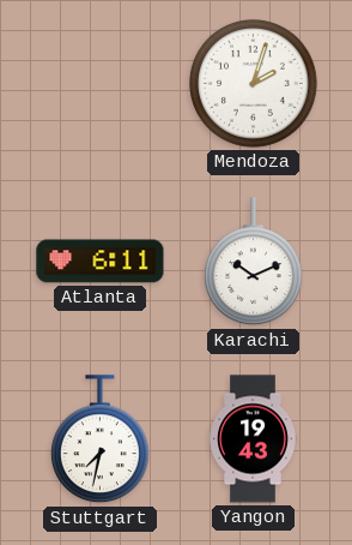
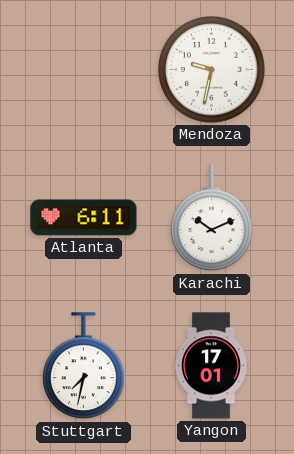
Mendoza: 2:03 -> 9:32 (212, 70)
Yangon: 19:43 -> 17:01 (212, 366)
